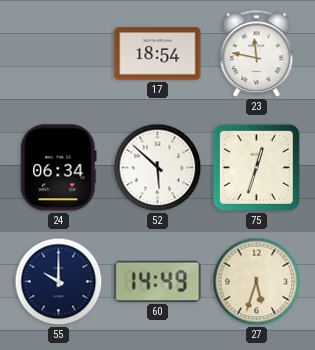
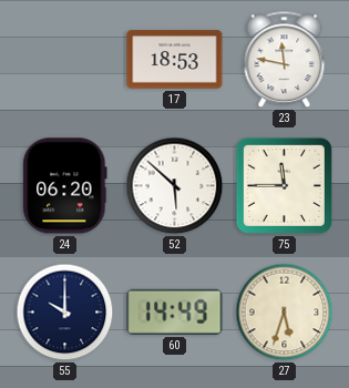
17: 18:54 -> 18:53 (175, 60)
24: 06:34 -> 06:20 (65, 186)
75: 12:33 -> 11:45 (284, 185)
